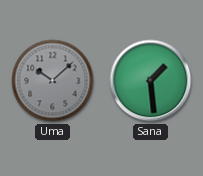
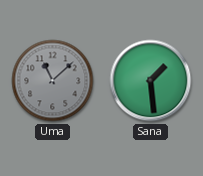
Uma: 10:08 -> 11:08 (53, 81)
